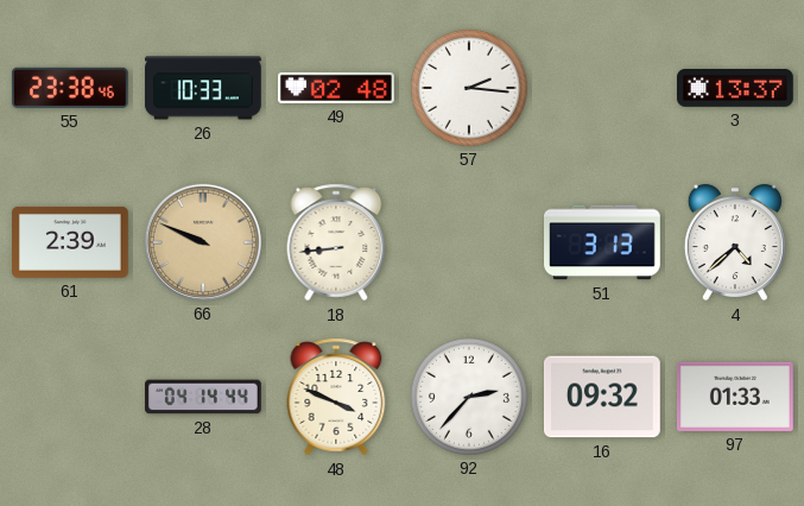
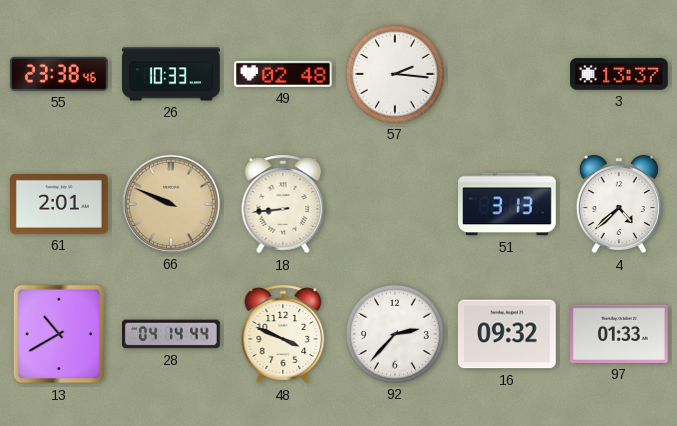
61: 2:39 -> 2:01 (60, 204)
13: none -> 10:40 (59, 334)
